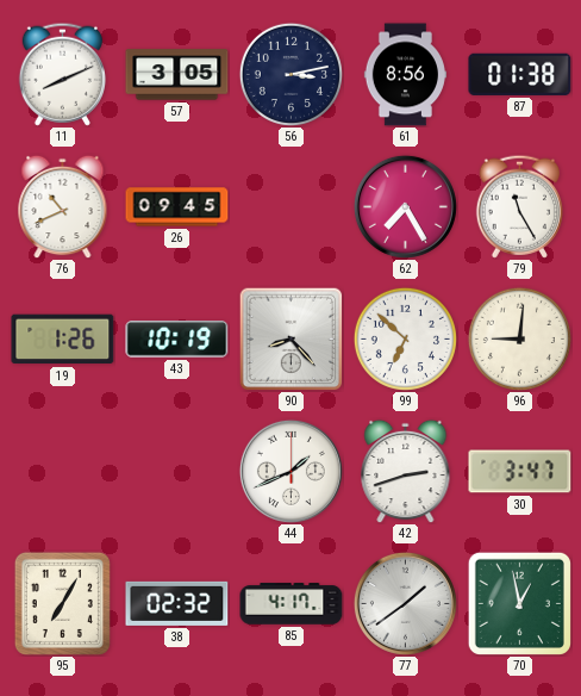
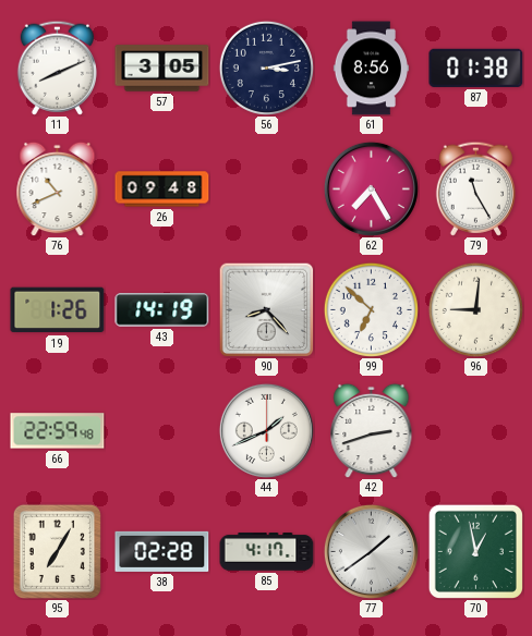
26: 09:45 -> 09:48 (162, 189)
43: 10:19 -> 14:19 (162, 310)
66: none -> 22:59 (58, 431)
30: 3:47 -> none (520, 472)
38: 02:32 -> 02:28 (162, 551)
